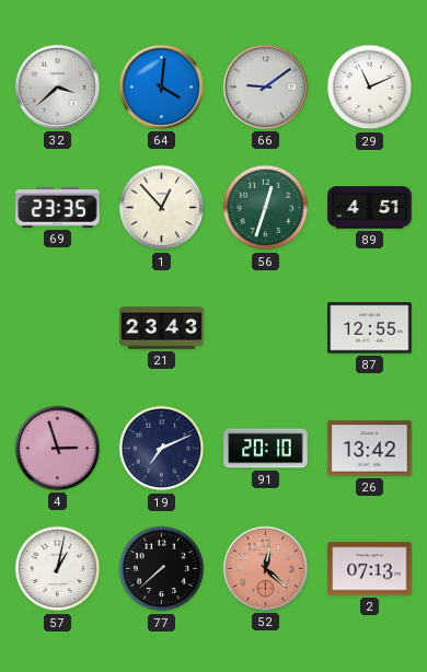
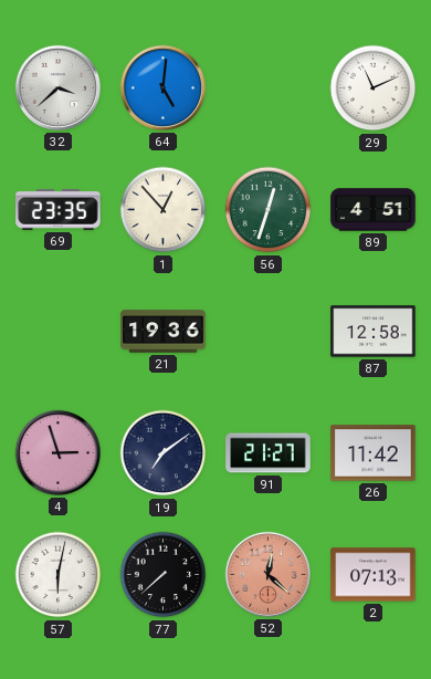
64: 4:01 -> 5:01 (162, 87)
66: 9:09 -> none (265, 86)
21: 23:43 -> 19:36 (164, 332)
87: 12:55 -> 12:58 (374, 332)
19: 7:11 -> 7:09 (164, 453)
91: 20:10 -> 21:27 (269, 453)
26: 13:42 -> 11:42 (374, 453)
57: 1:02 -> 6:02 (59, 575)
